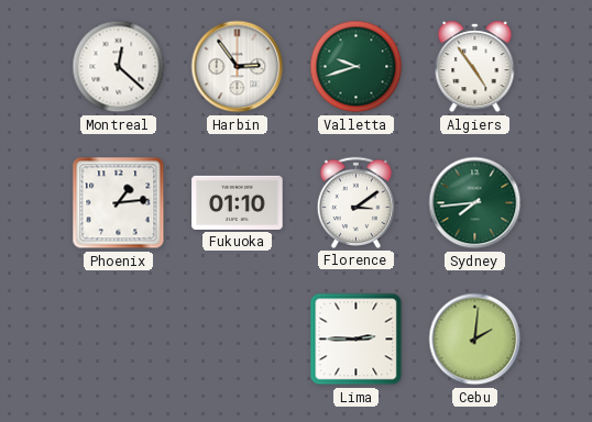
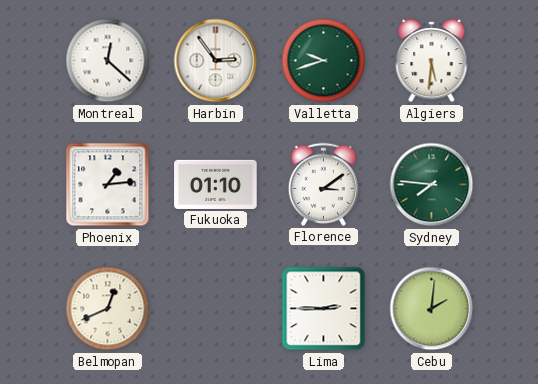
Algiers: 4:54 -> 5:31 (432, 61)
Sydney: 7:44 -> 7:46 (432, 185)
Belmopan: none -> 12:41 (108, 309)
